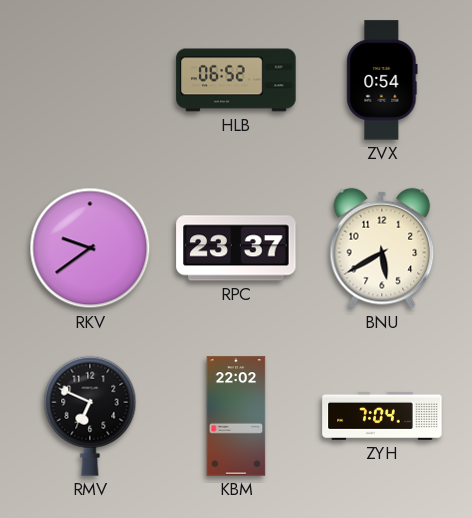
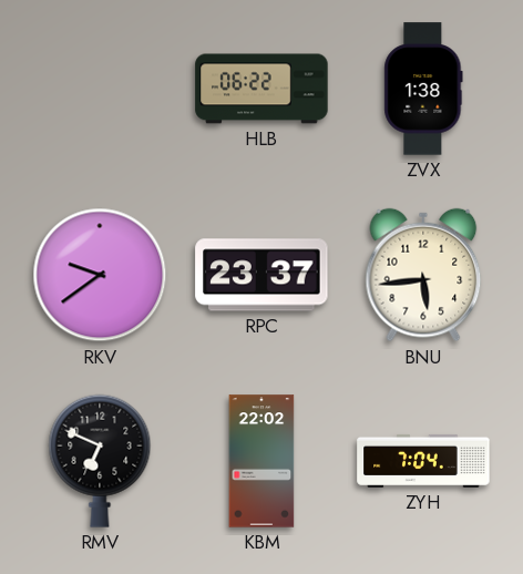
HLB: 06:52 -> 06:22 (261, 89)
ZVX: 0:54 -> 1:38 (423, 89)
BNU: 5:40 -> 5:44 (423, 275)
